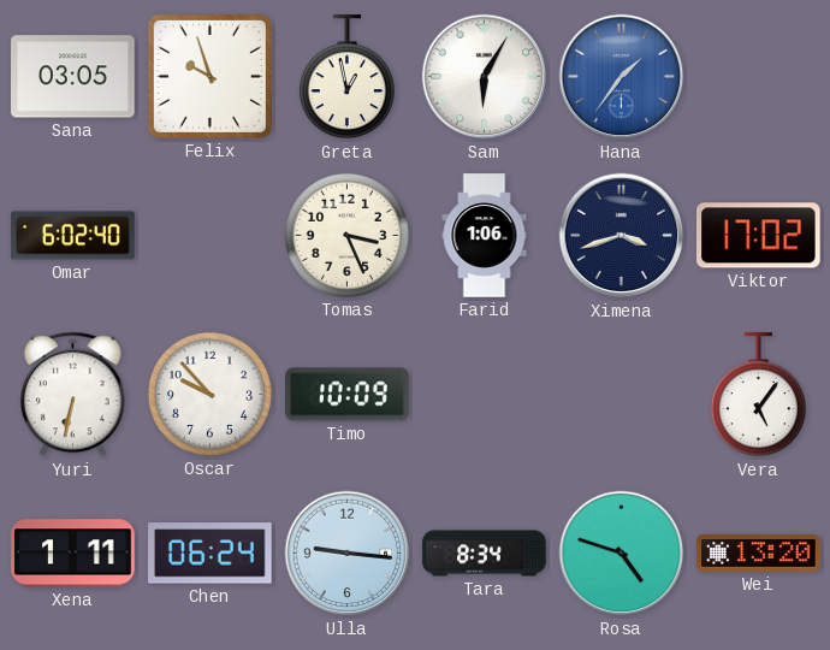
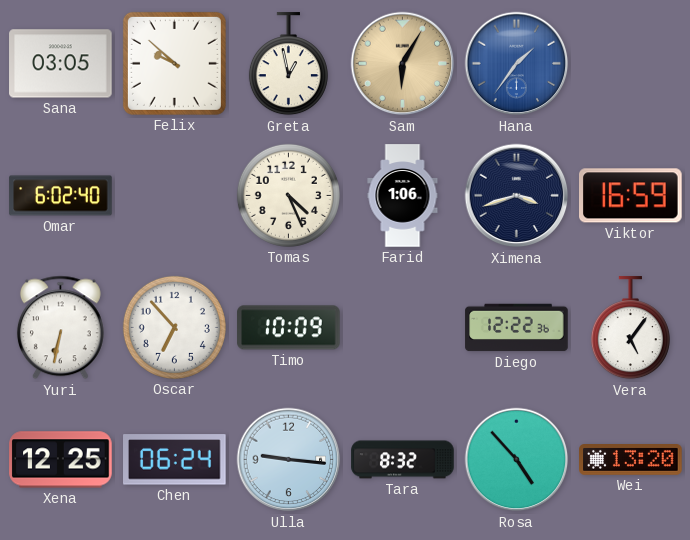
Felix: 9:57 -> 9:52 (174, 63)
Sam dial: white -> champagne (403, 64)
Tomas: 3:26 -> 4:26 (288, 195)
Viktor: 17:02 -> 16:59 (631, 196)
Oscar: 9:53 -> 6:53 (174, 327)
Diego: none -> 12:22 (517, 328)
Xena: 1:11 -> 12:25 (61, 460)
Tara: 8:34 -> 8:32 (403, 460)
Rosa: 4:48 -> 4:53 (517, 460)
